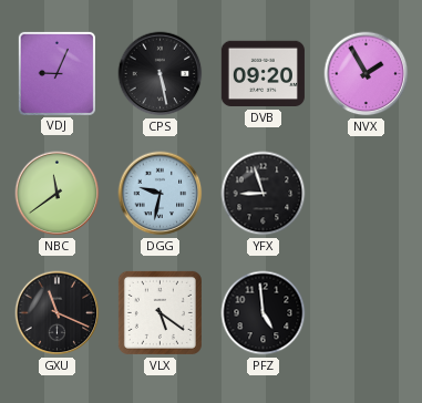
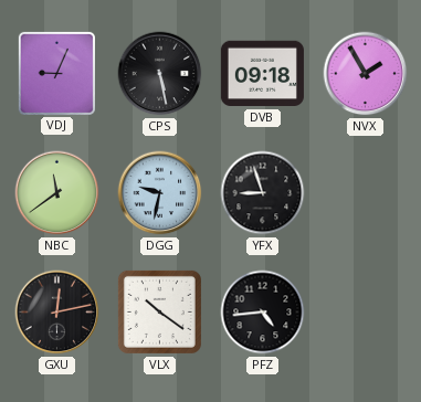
DVB: 09:20 -> 09:18 (262, 74)
GXU: 11:19 -> 12:13 (57, 313)
VLX: 5:21 -> 10:21 (159, 311)
PFZ: 4:59 -> 4:44 (263, 313)
